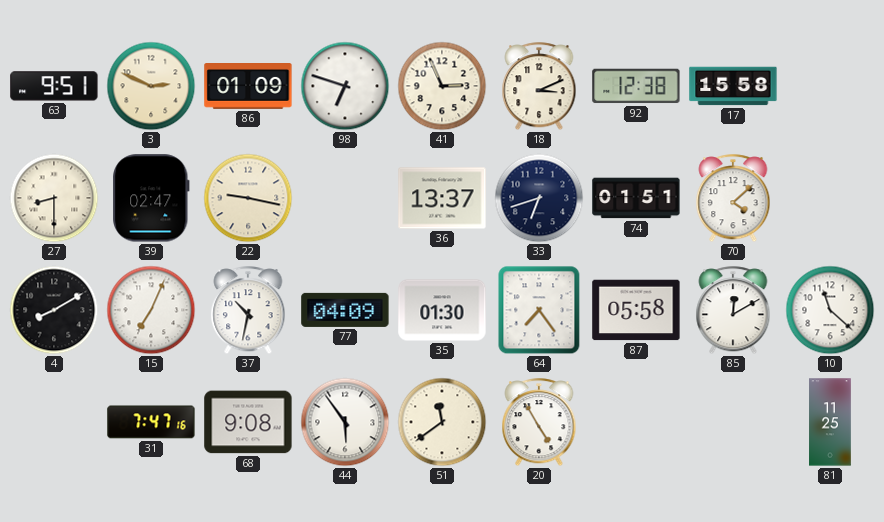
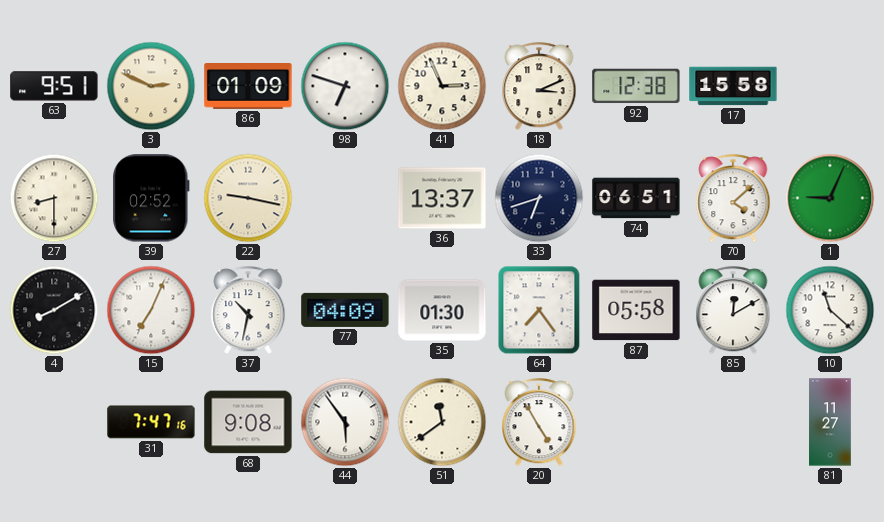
39: 02:47 -> 02:52 (151, 198)
74: 01:51 -> 06:51 (636, 198)
1: none -> 9:04 (830, 198)
81: 11:25 -> 11:27 (830, 422)
